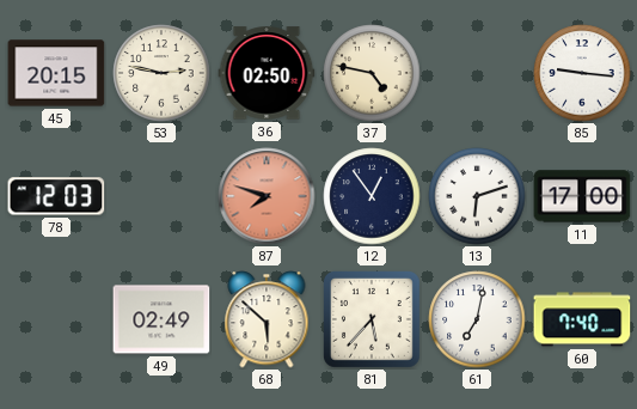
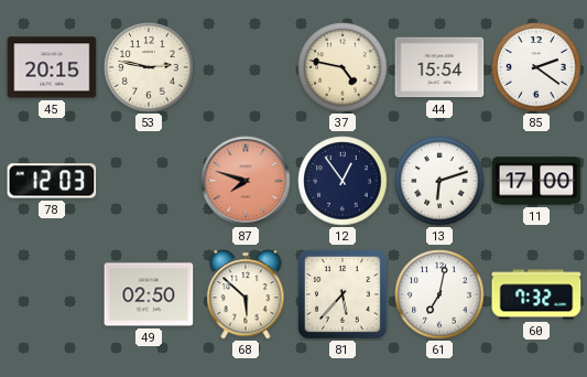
36: 02:50 -> none (267, 73)
44: none -> 15:54 (439, 67)
85: 9:16 -> 2:21 (536, 67)
49: 02:49 -> 02:50 (149, 294)
60: 7:40 -> 7:32 (536, 294)
